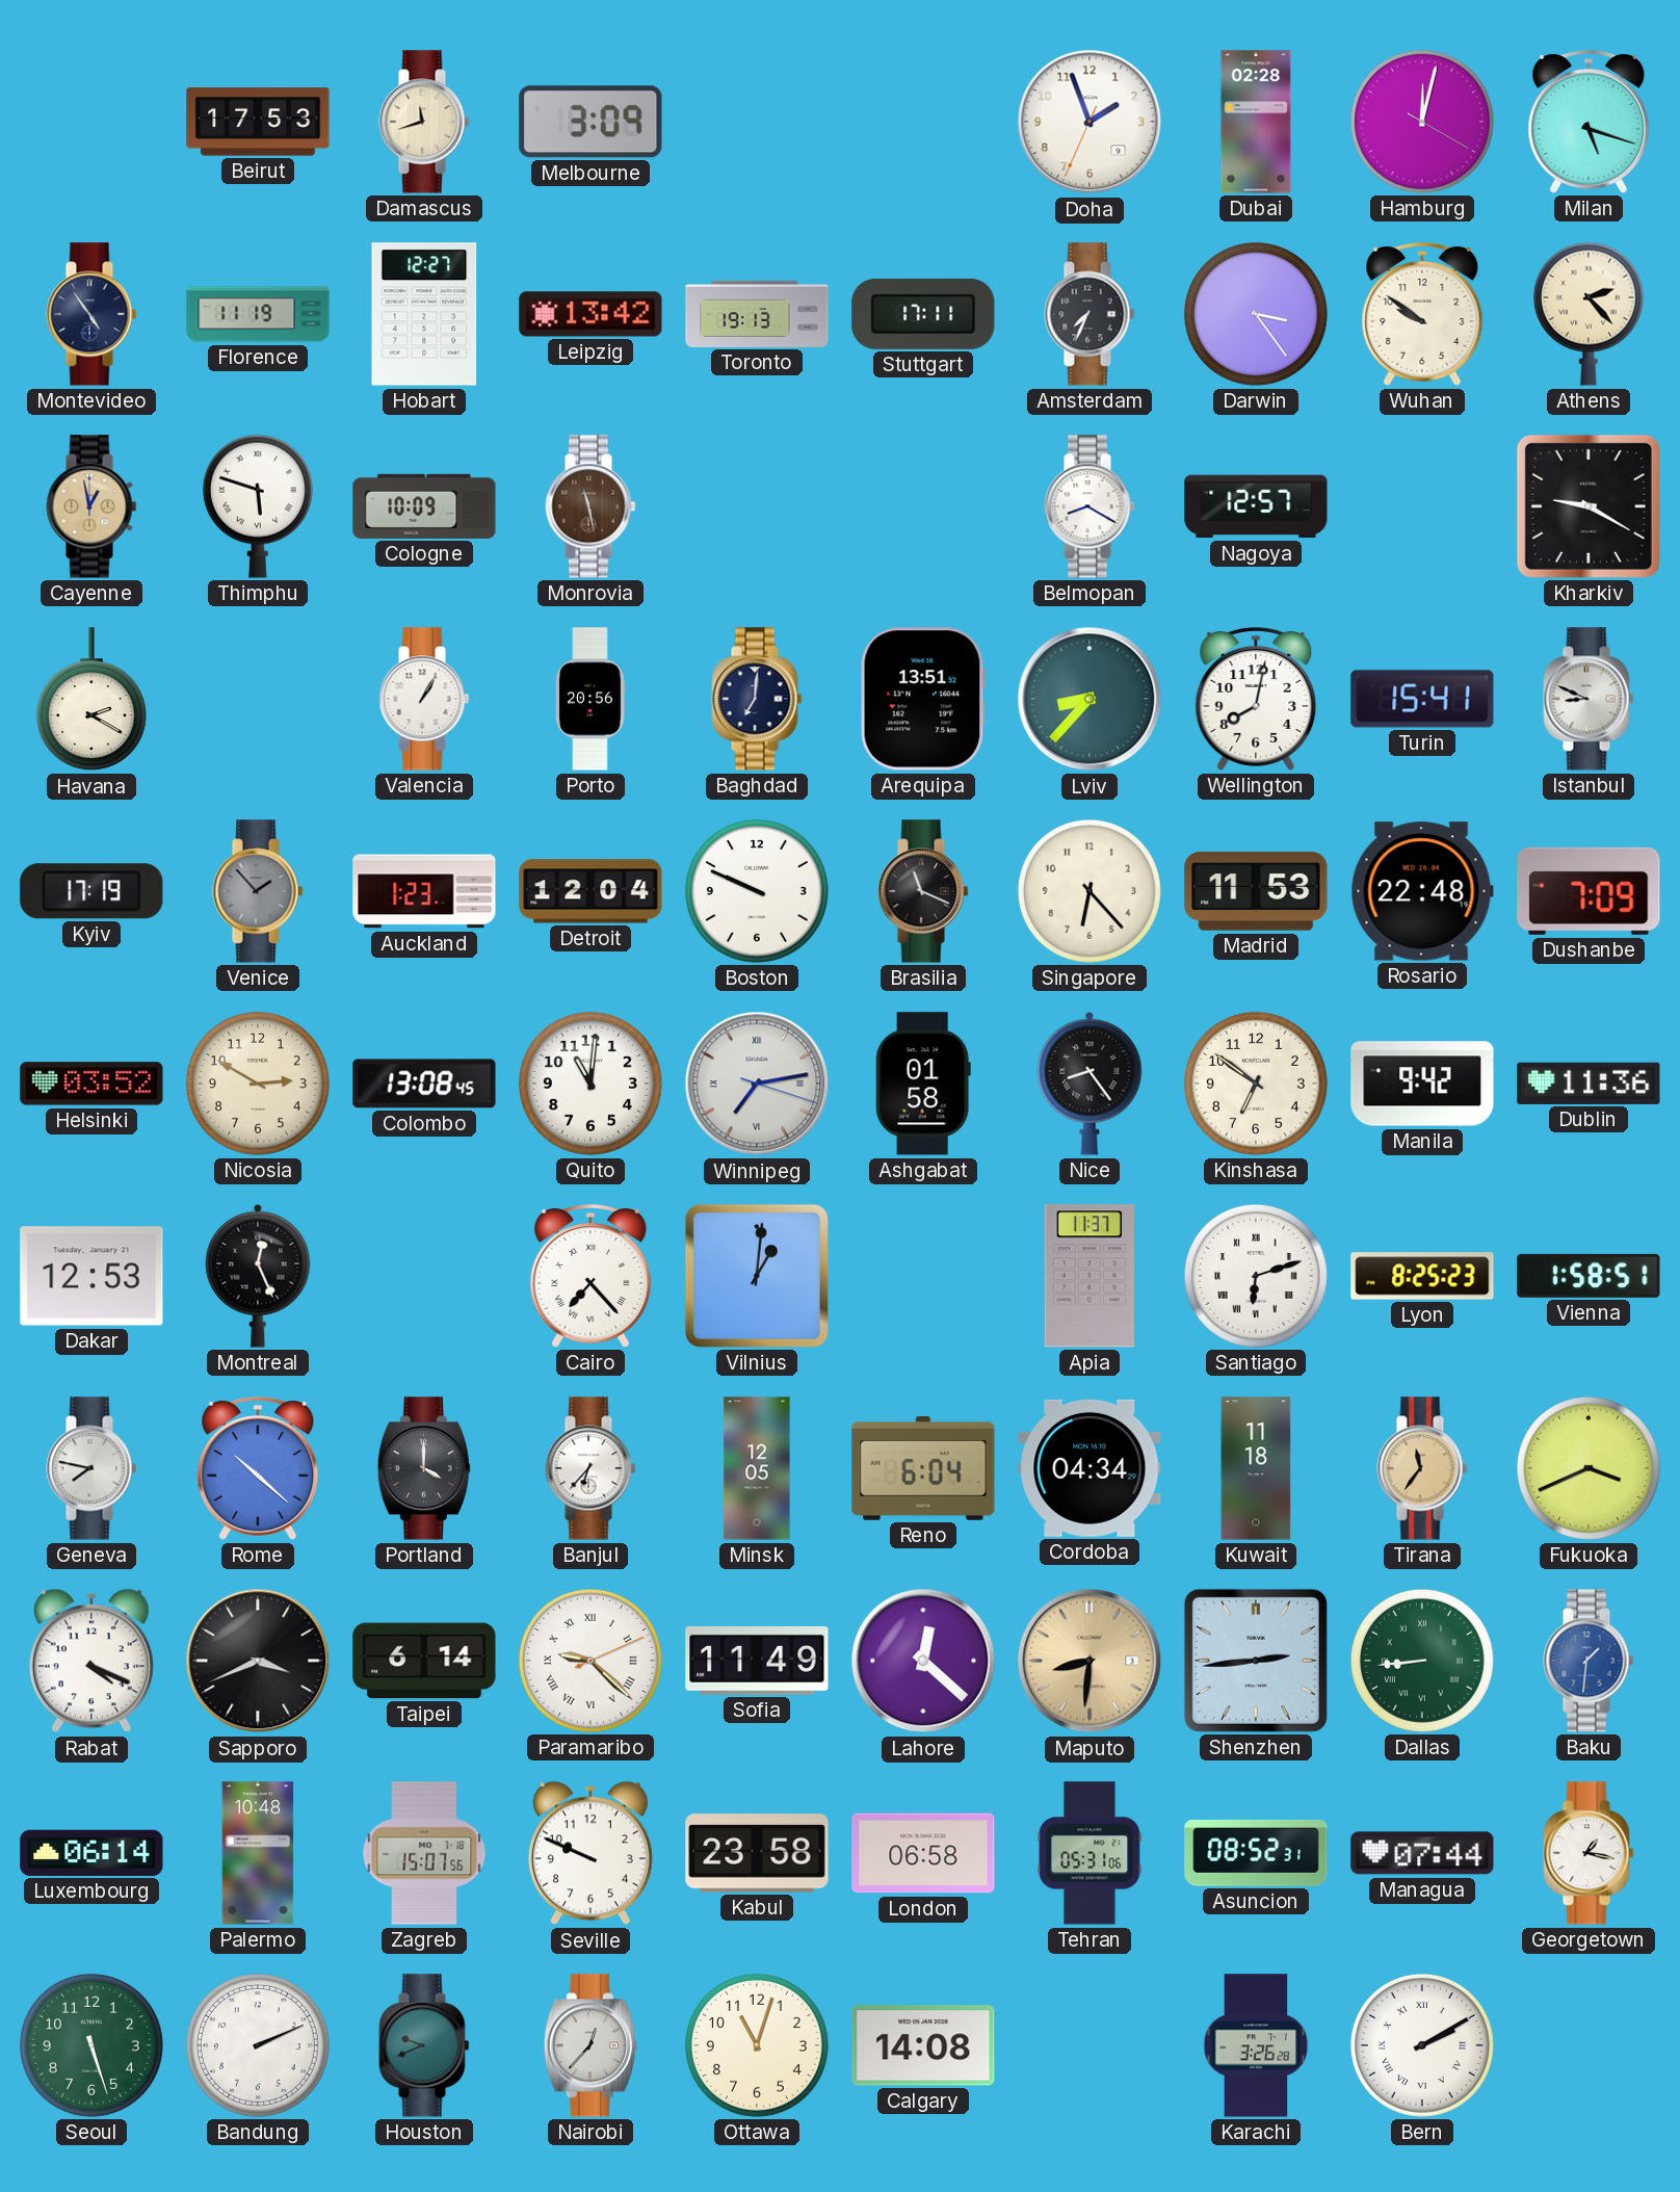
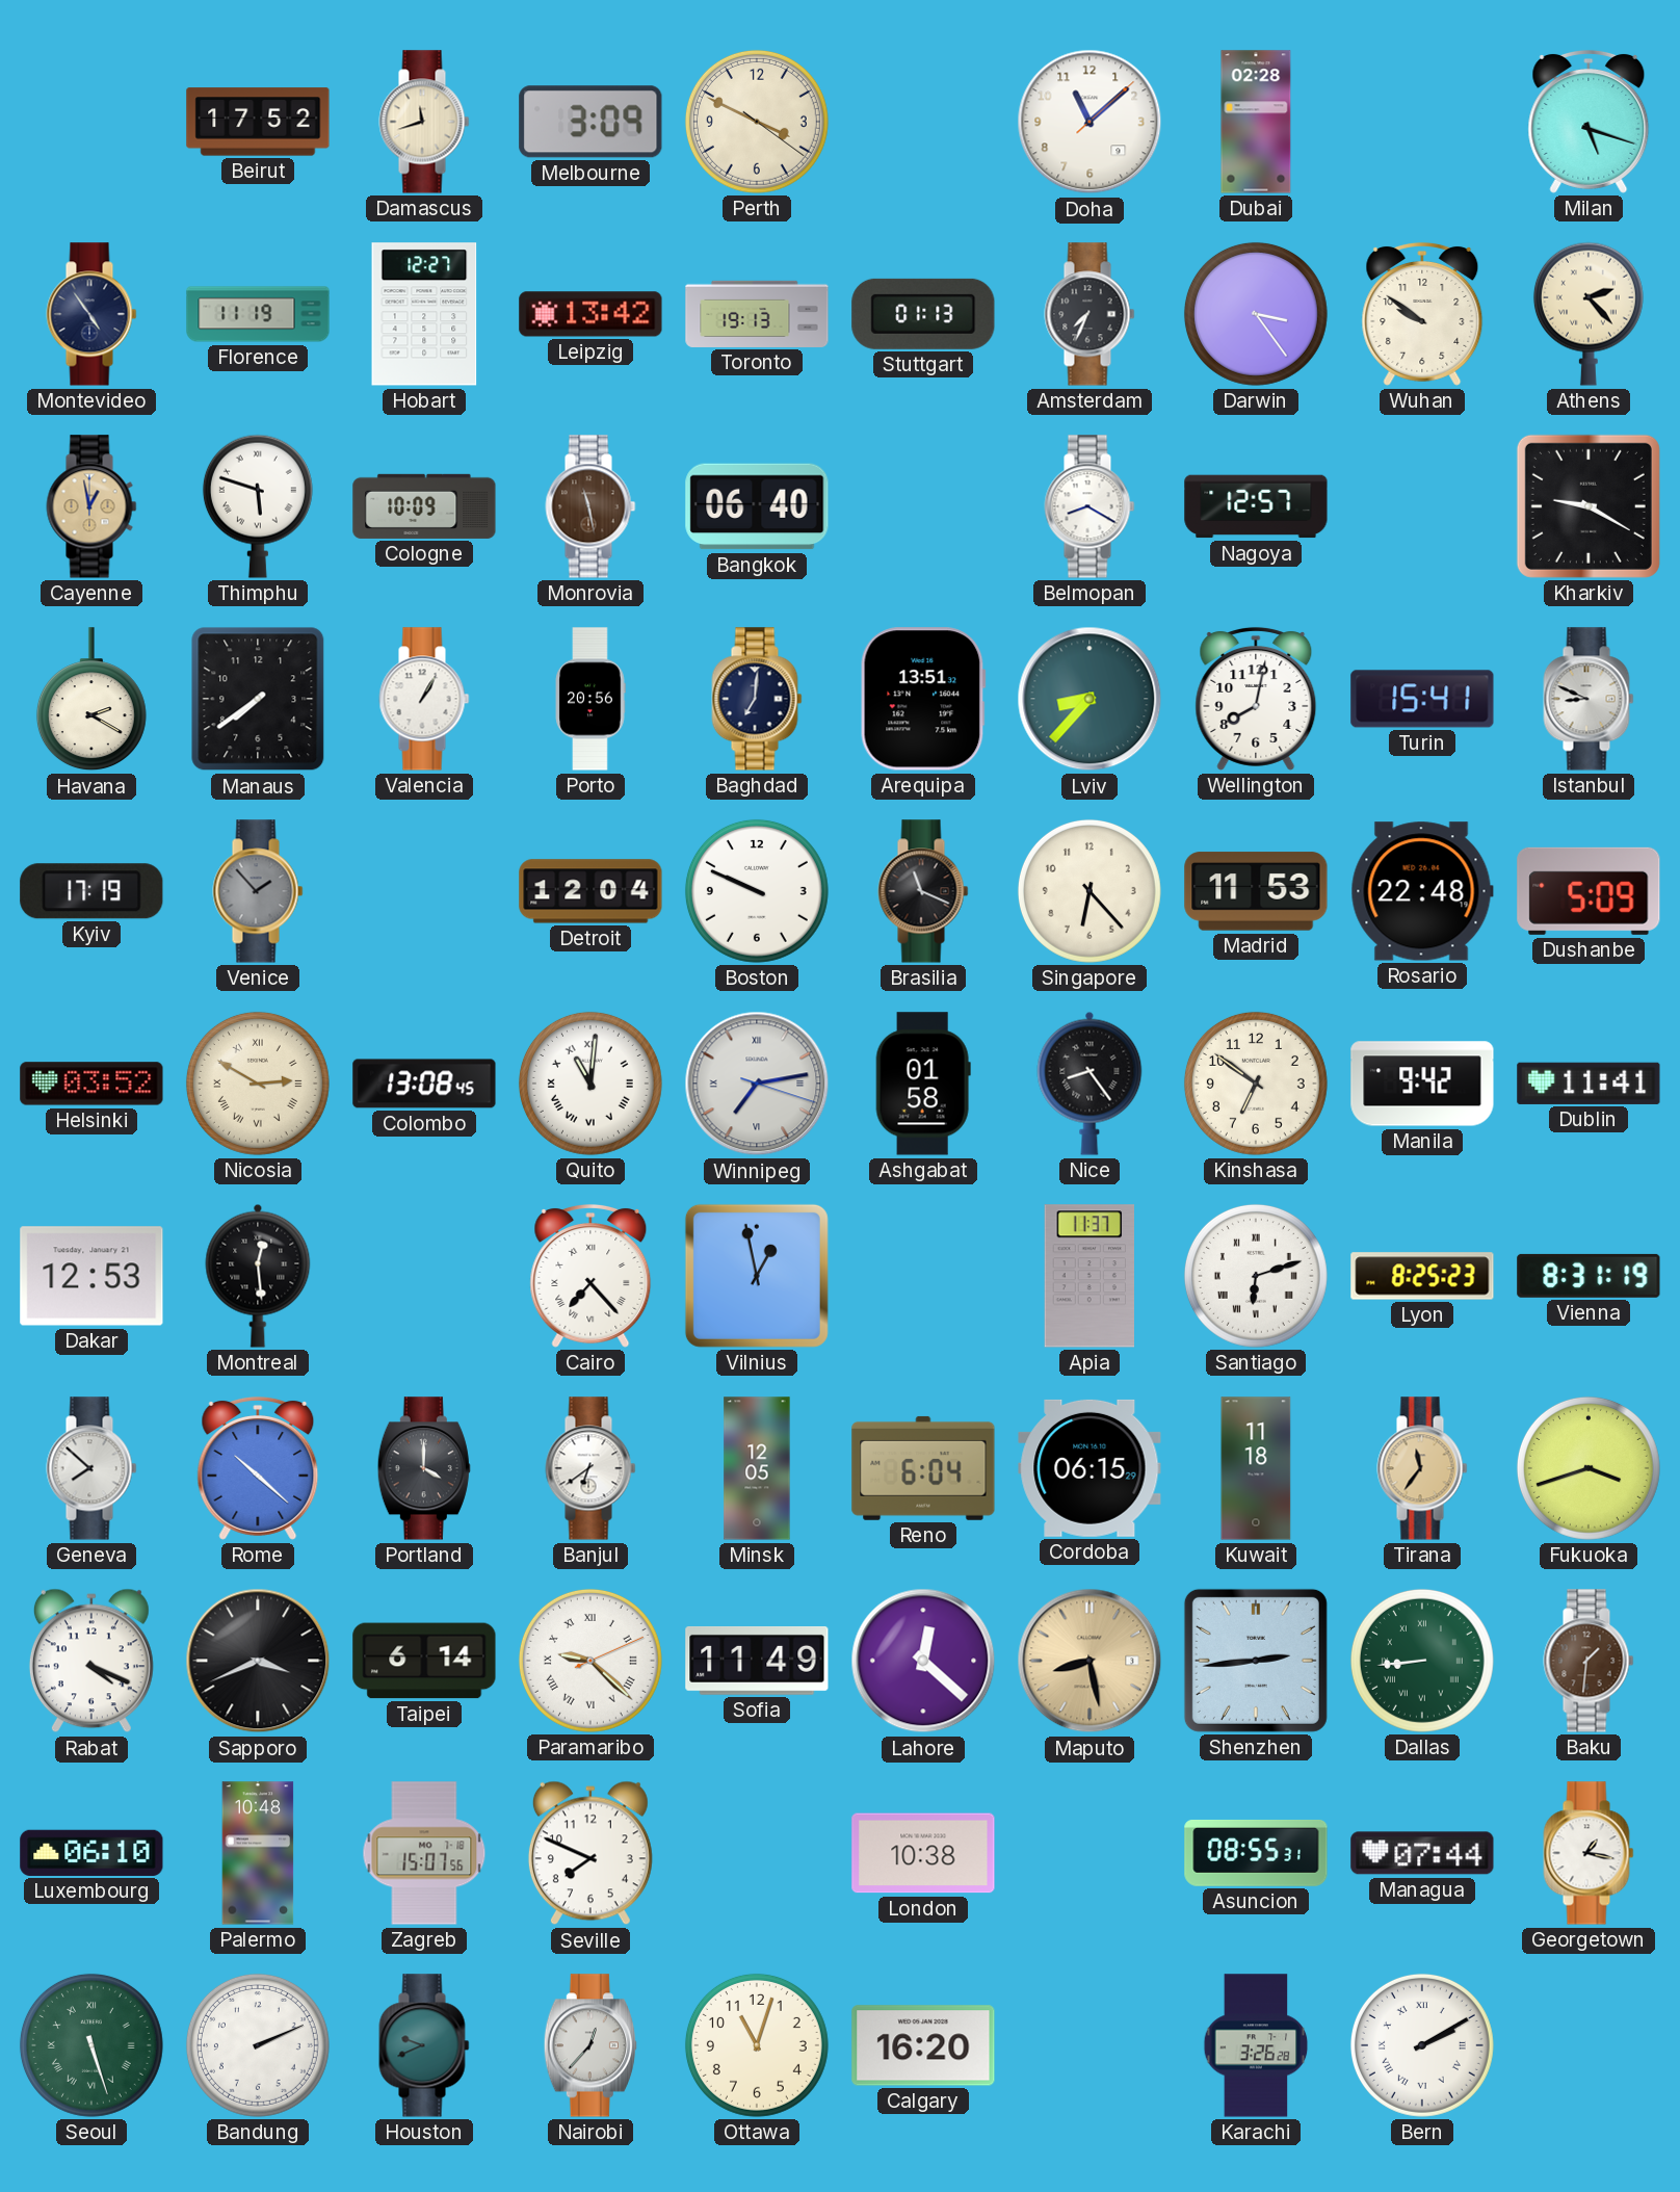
Beirut: 17:53 -> 17:52 (258, 122)
Perth: none -> 3:49 (757, 122)
Doha: 1:56 -> 11:08 (1090, 122)
Hamburg: 12:02 -> none (1422, 122)
Stuttgart: 17:11 -> 01:13 (923, 314)
Bangkok: none -> 06:40 (757, 506)
Manaus: none -> 7:39 (258, 699)
Auckland: 1:23 -> none (424, 891)
Dushanbe: 7:09 -> 5:09 (1589, 891)
Nicosia numerals: Arabic -> Roman (258, 1084)
Quito numerals: Arabic -> Roman (590, 1084)
Dublin: 11:36 -> 11:41 (1589, 1084)
Montreal: 12:26 -> 12:29 (258, 1276)
Vilnius: 1:01 -> 12:58 (757, 1276)
Vienna: 1:58 -> 8:31 (1589, 1276)
Geneva: 7:47 -> 7:52 (91, 1468)
Banjul: 6:37 -> 6:39 (590, 1468)
Cordoba: 04:34 -> 06:15 (1090, 1468)
Fukuoka: 3:41 -> 3:42 (1589, 1468)
Maputo: 8:31 -> 8:28 (1090, 1661)
Baku dial: blue -> brown (1589, 1661)
Luxembourg: 06:14 -> 06:10 (91, 1853)
Seville: 9:49 -> 7:49 (590, 1853)
Kabul: 23:58 -> none (757, 1853)
London: 06:58 -> 10:38 (923, 1853)
Tehran: 05:31 -> none (1090, 1853)
Asuncion: 08:52 -> 08:55 (1256, 1853)
Seoul numerals: Arabic -> Roman (91, 2045)
Calgary: 14:08 -> 16:20 (923, 2045)
